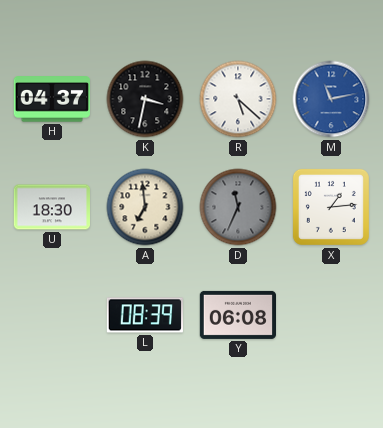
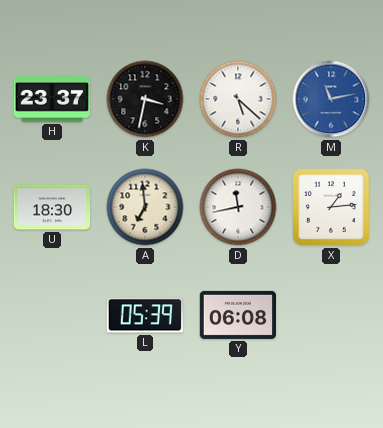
H: 04:37 -> 23:37 (51, 99)
D: 11:34 -> 11:43 (238, 207)
D dial: grey -> white (238, 207)
L: 08:39 -> 05:39 (145, 315)
